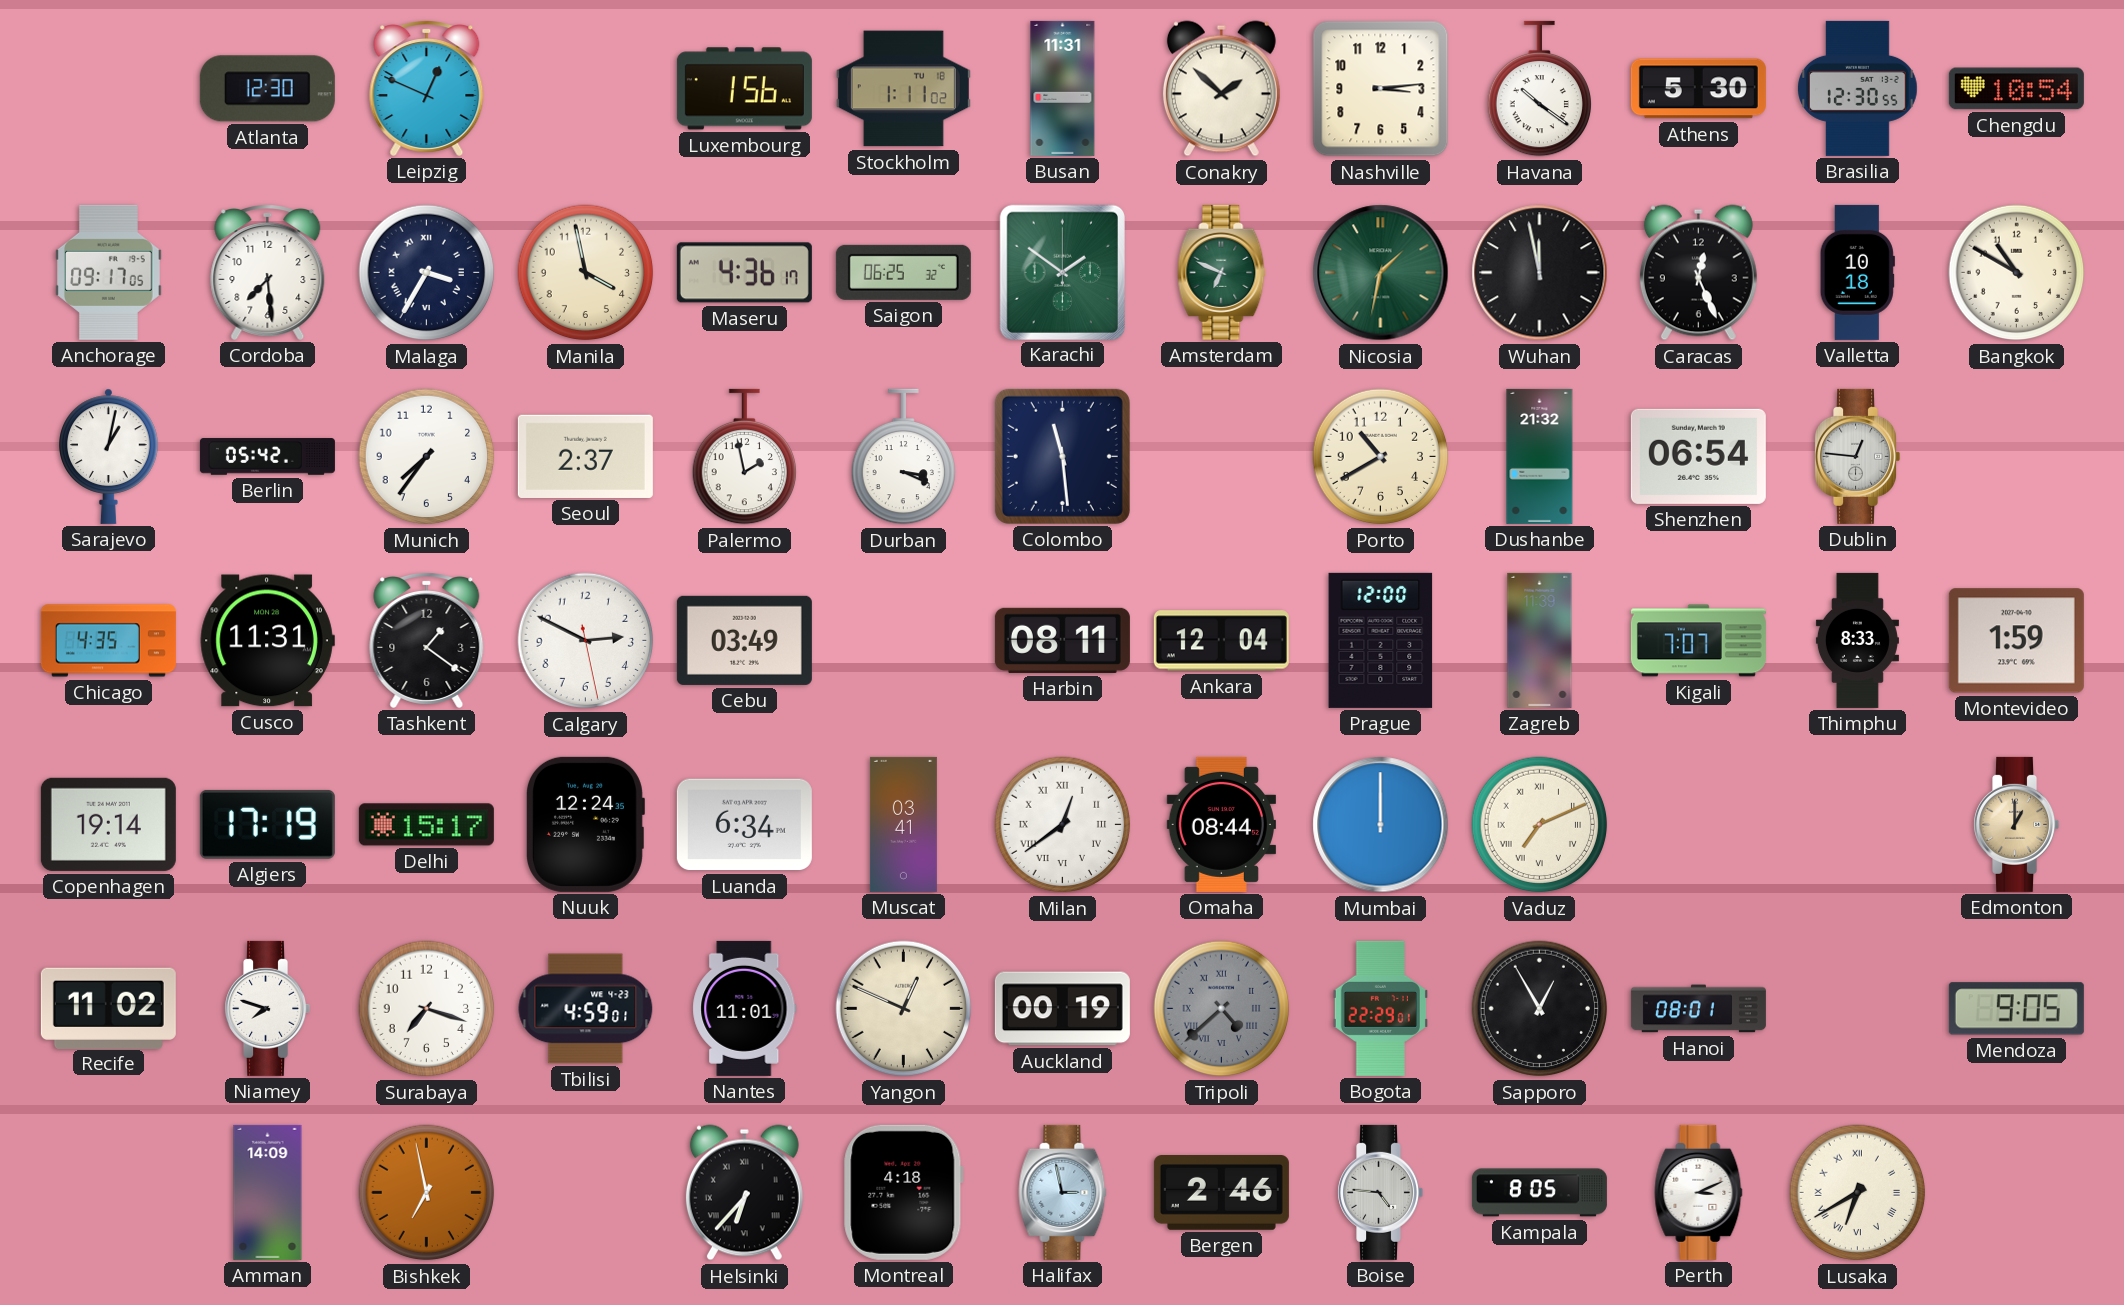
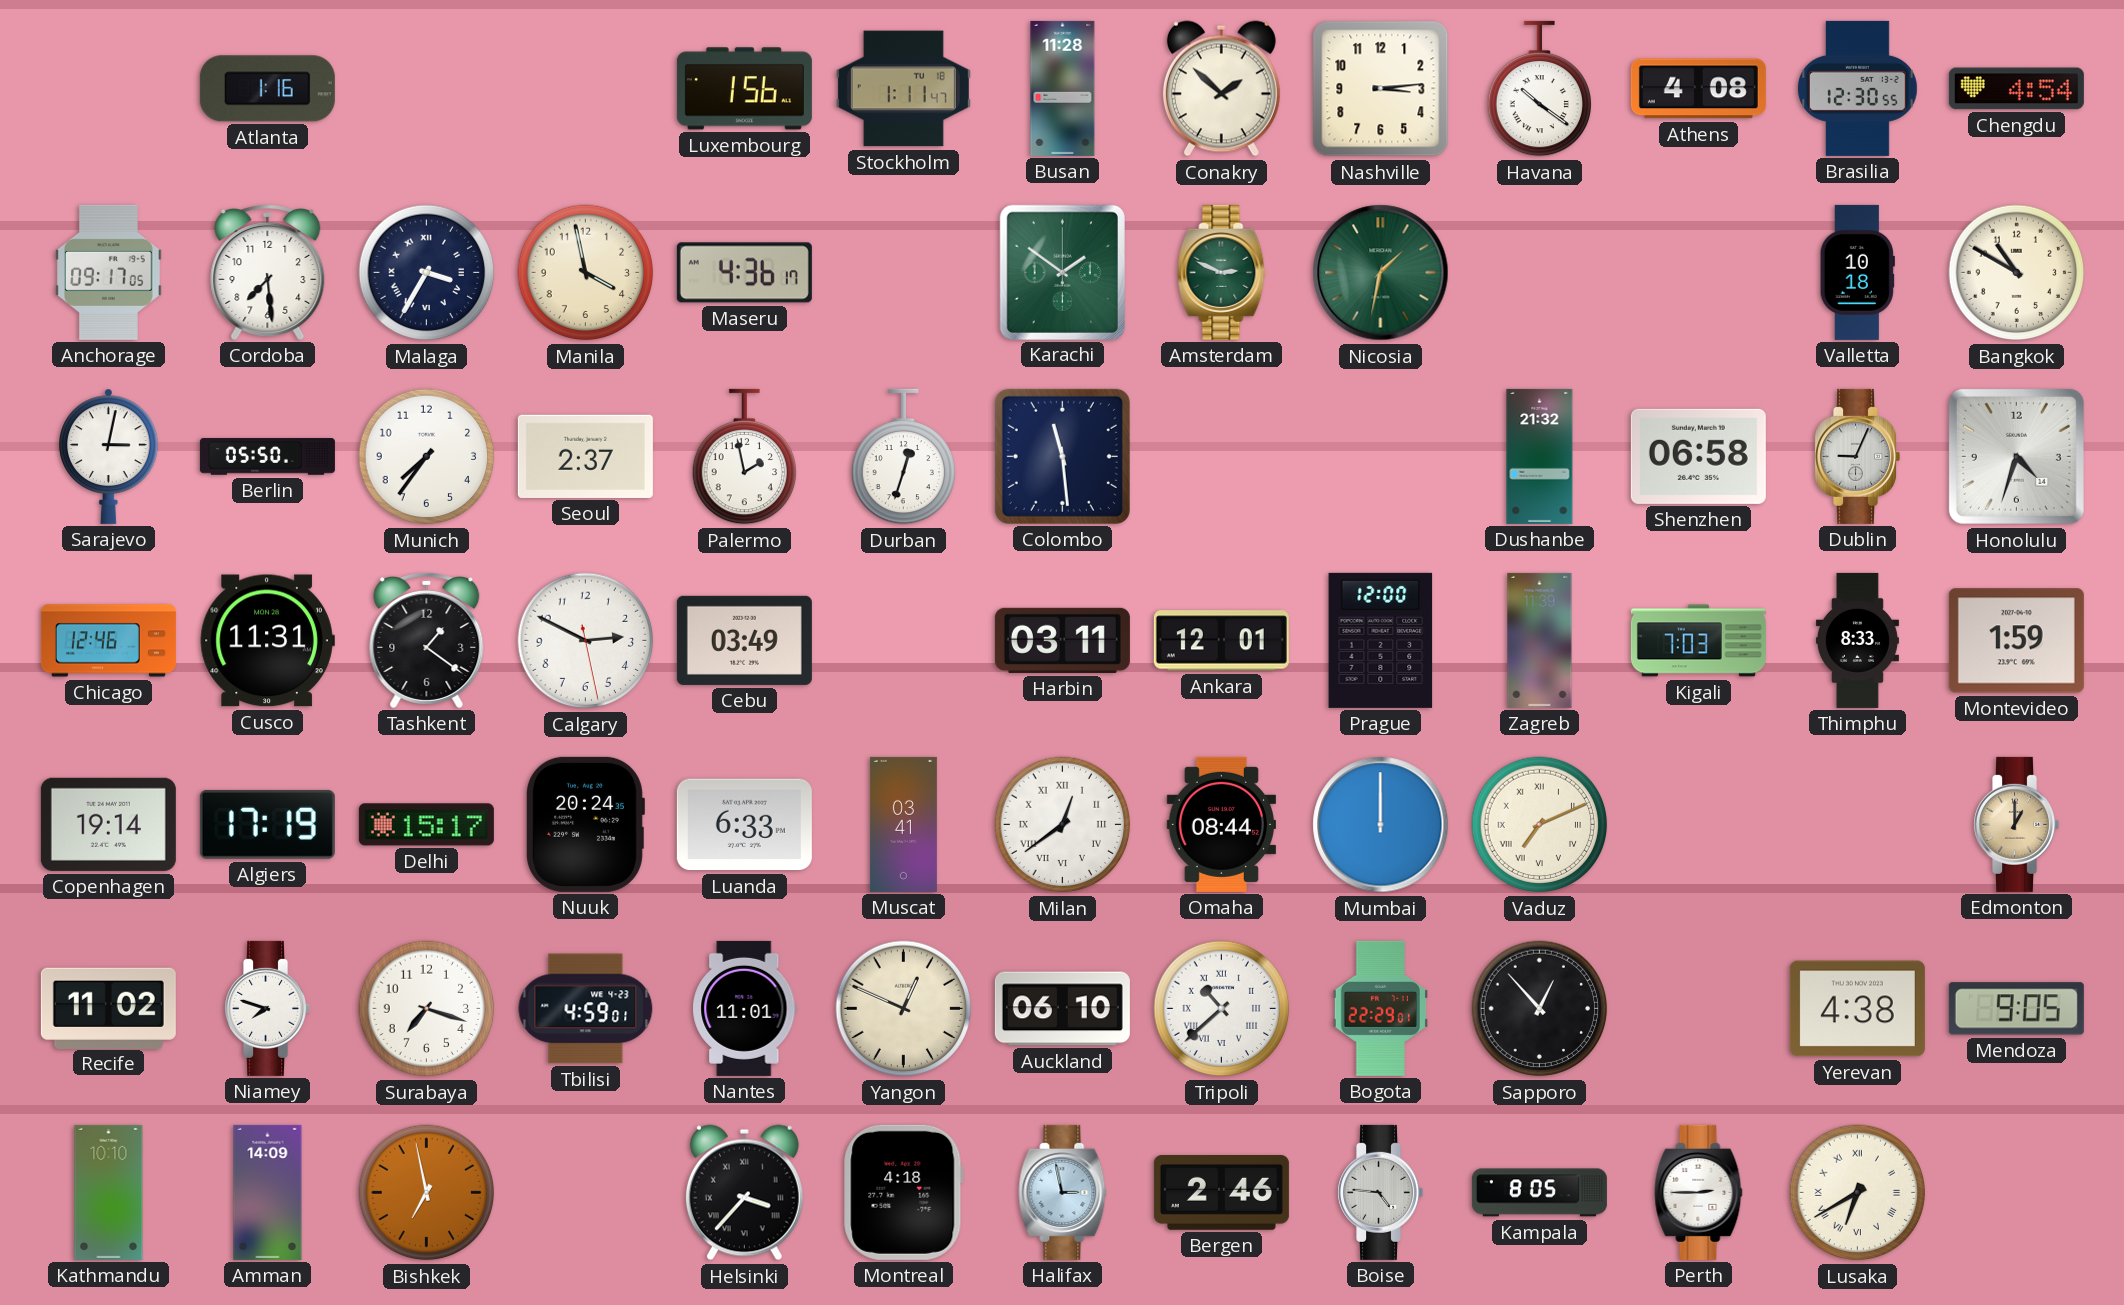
Atlanta: 12:30 -> 1:16 (267, 89)
Leipzig: 12:49 -> none (427, 89)
Stockholm: 1:11:02 -> 1:11:47 (903, 89)
Busan: 11:31 -> 11:28 (1063, 88)
Athens: 5:30 -> 4:08 (1698, 89)
Chengdu: 10:54 -> 4:54 (2016, 89)
Saigon: 06:25 -> none (903, 272)
Amsterdam: 6:49 -> 2:49 (1222, 272)
Wuhan: 11:58 -> none (1540, 273)
Caracas: 12:26 -> none (1698, 273)
Sarajevo: 1:02 -> 3:02 (109, 456)
Berlin: 05:42 -> 05:50 (267, 457)
Durban: 3:19 -> 12:33 (903, 457)
Porto: 10:40 -> none (1381, 457)
Shenzhen: 06:54 -> 06:58 (1698, 456)
Dublin: 12:46 -> 9:04 (1858, 456)
Honolulu: none -> 4:33 (2016, 456)
Chicago: 4:35 -> 12:46 (108, 641)
Harbin: 08:11 -> 03:11 (1062, 640)
Ankara: 12:04 -> 12:01 (1221, 641)
Kigali: 7:07 -> 7:03 (1698, 641)
Nuuk: 12:24 -> 20:24 (585, 824)
Luanda: 6:34 -> 6:33 (744, 825)
Auckland: 00:19 -> 06:10 (1062, 1009)
Tripoli: 4:38 -> 10:38 (1222, 1009)
Tripoli dial: grey -> white (1222, 1009)
Sapporo: 12:55 -> 12:53 (1540, 1009)
Hanoi: 08:01 -> none (1698, 1009)
Yerevan: none -> 4:38 (1857, 1009)
Kathmandu: none -> 10:10 (109, 1192)
Helsinki: 6:37 -> 3:37 (744, 1193)
Perth: 3:11 -> 2:45 (1699, 1192)
